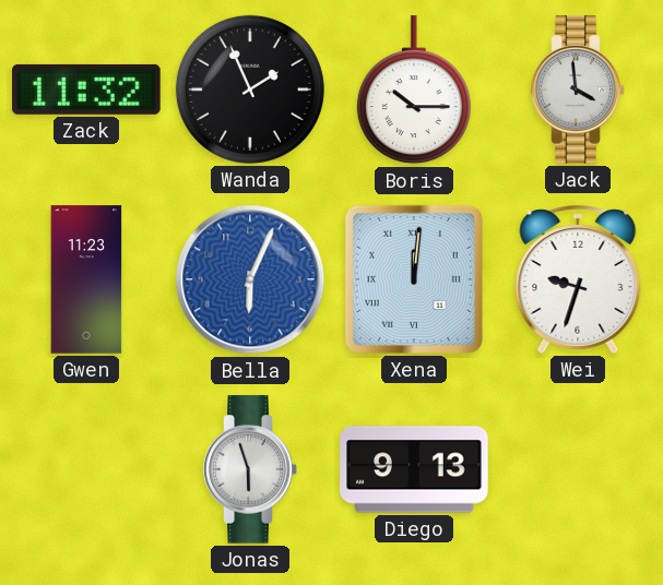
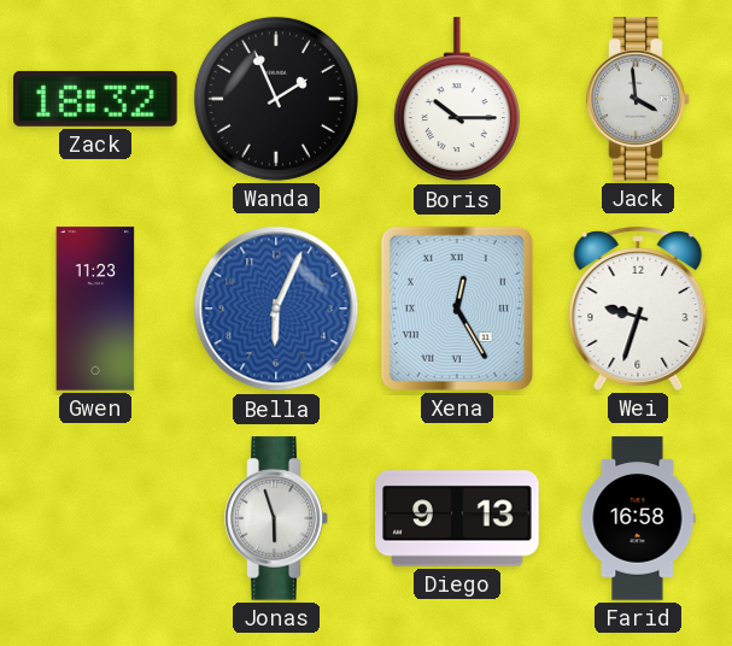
Zack: 11:32 -> 18:32 (95, 99)
Xena: 12:01 -> 12:25 (457, 309)
Farid: none -> 16:58 (638, 518)
